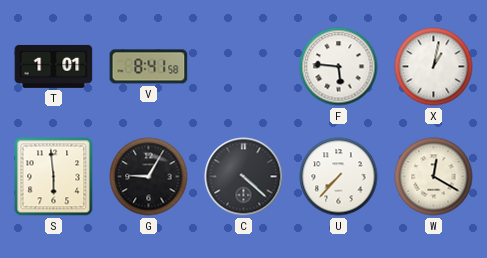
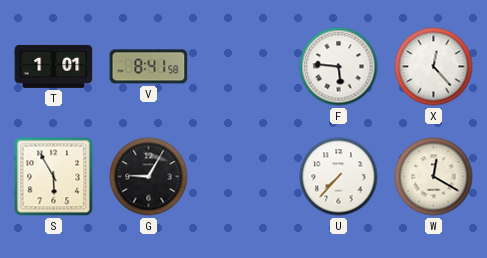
X: 1:02 -> 12:23 (434, 67)
S: 5:59 -> 5:55 (54, 177)
C: 4:22 -> none (244, 177)
